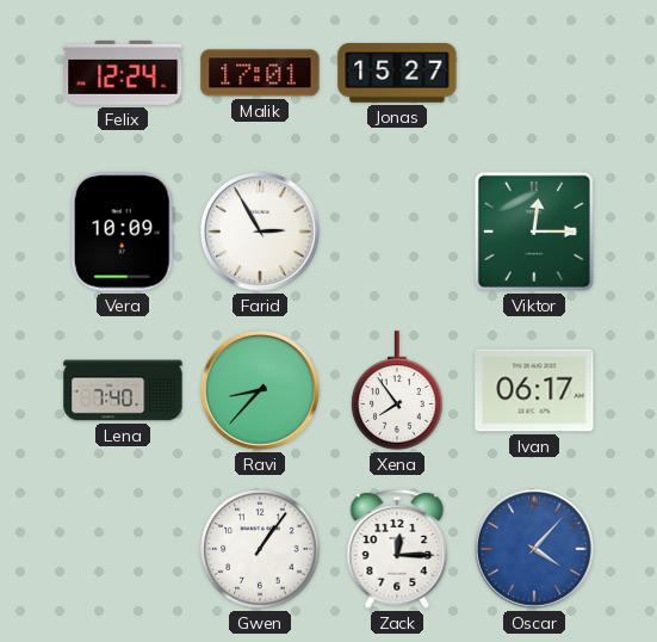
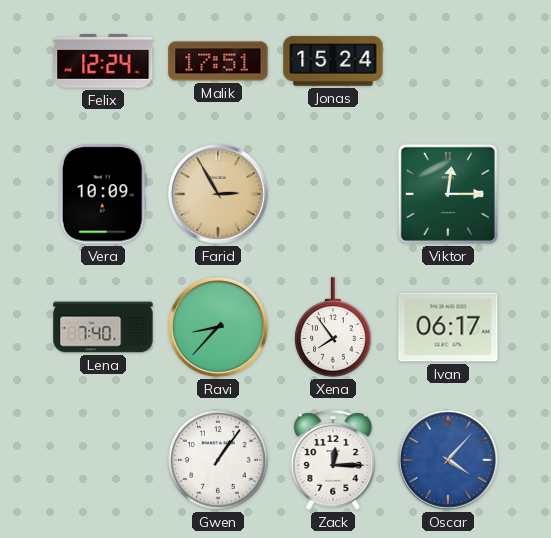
Malik: 17:01 -> 17:51 (218, 61)
Jonas: 15:27 -> 15:24 (333, 61)
Farid dial: white -> champagne (219, 195)
